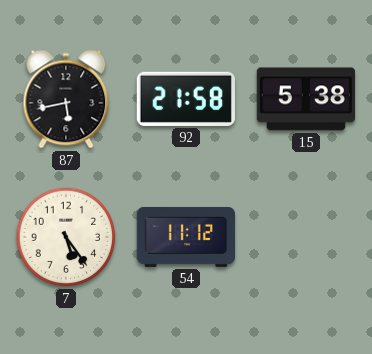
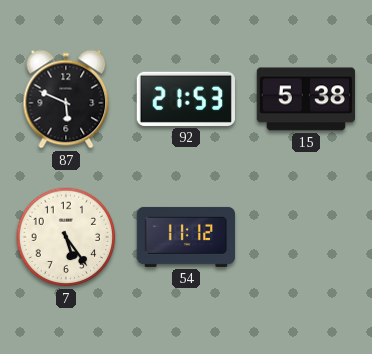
87: 5:43 -> 5:49 (66, 99)
92: 21:58 -> 21:53 (186, 99)
